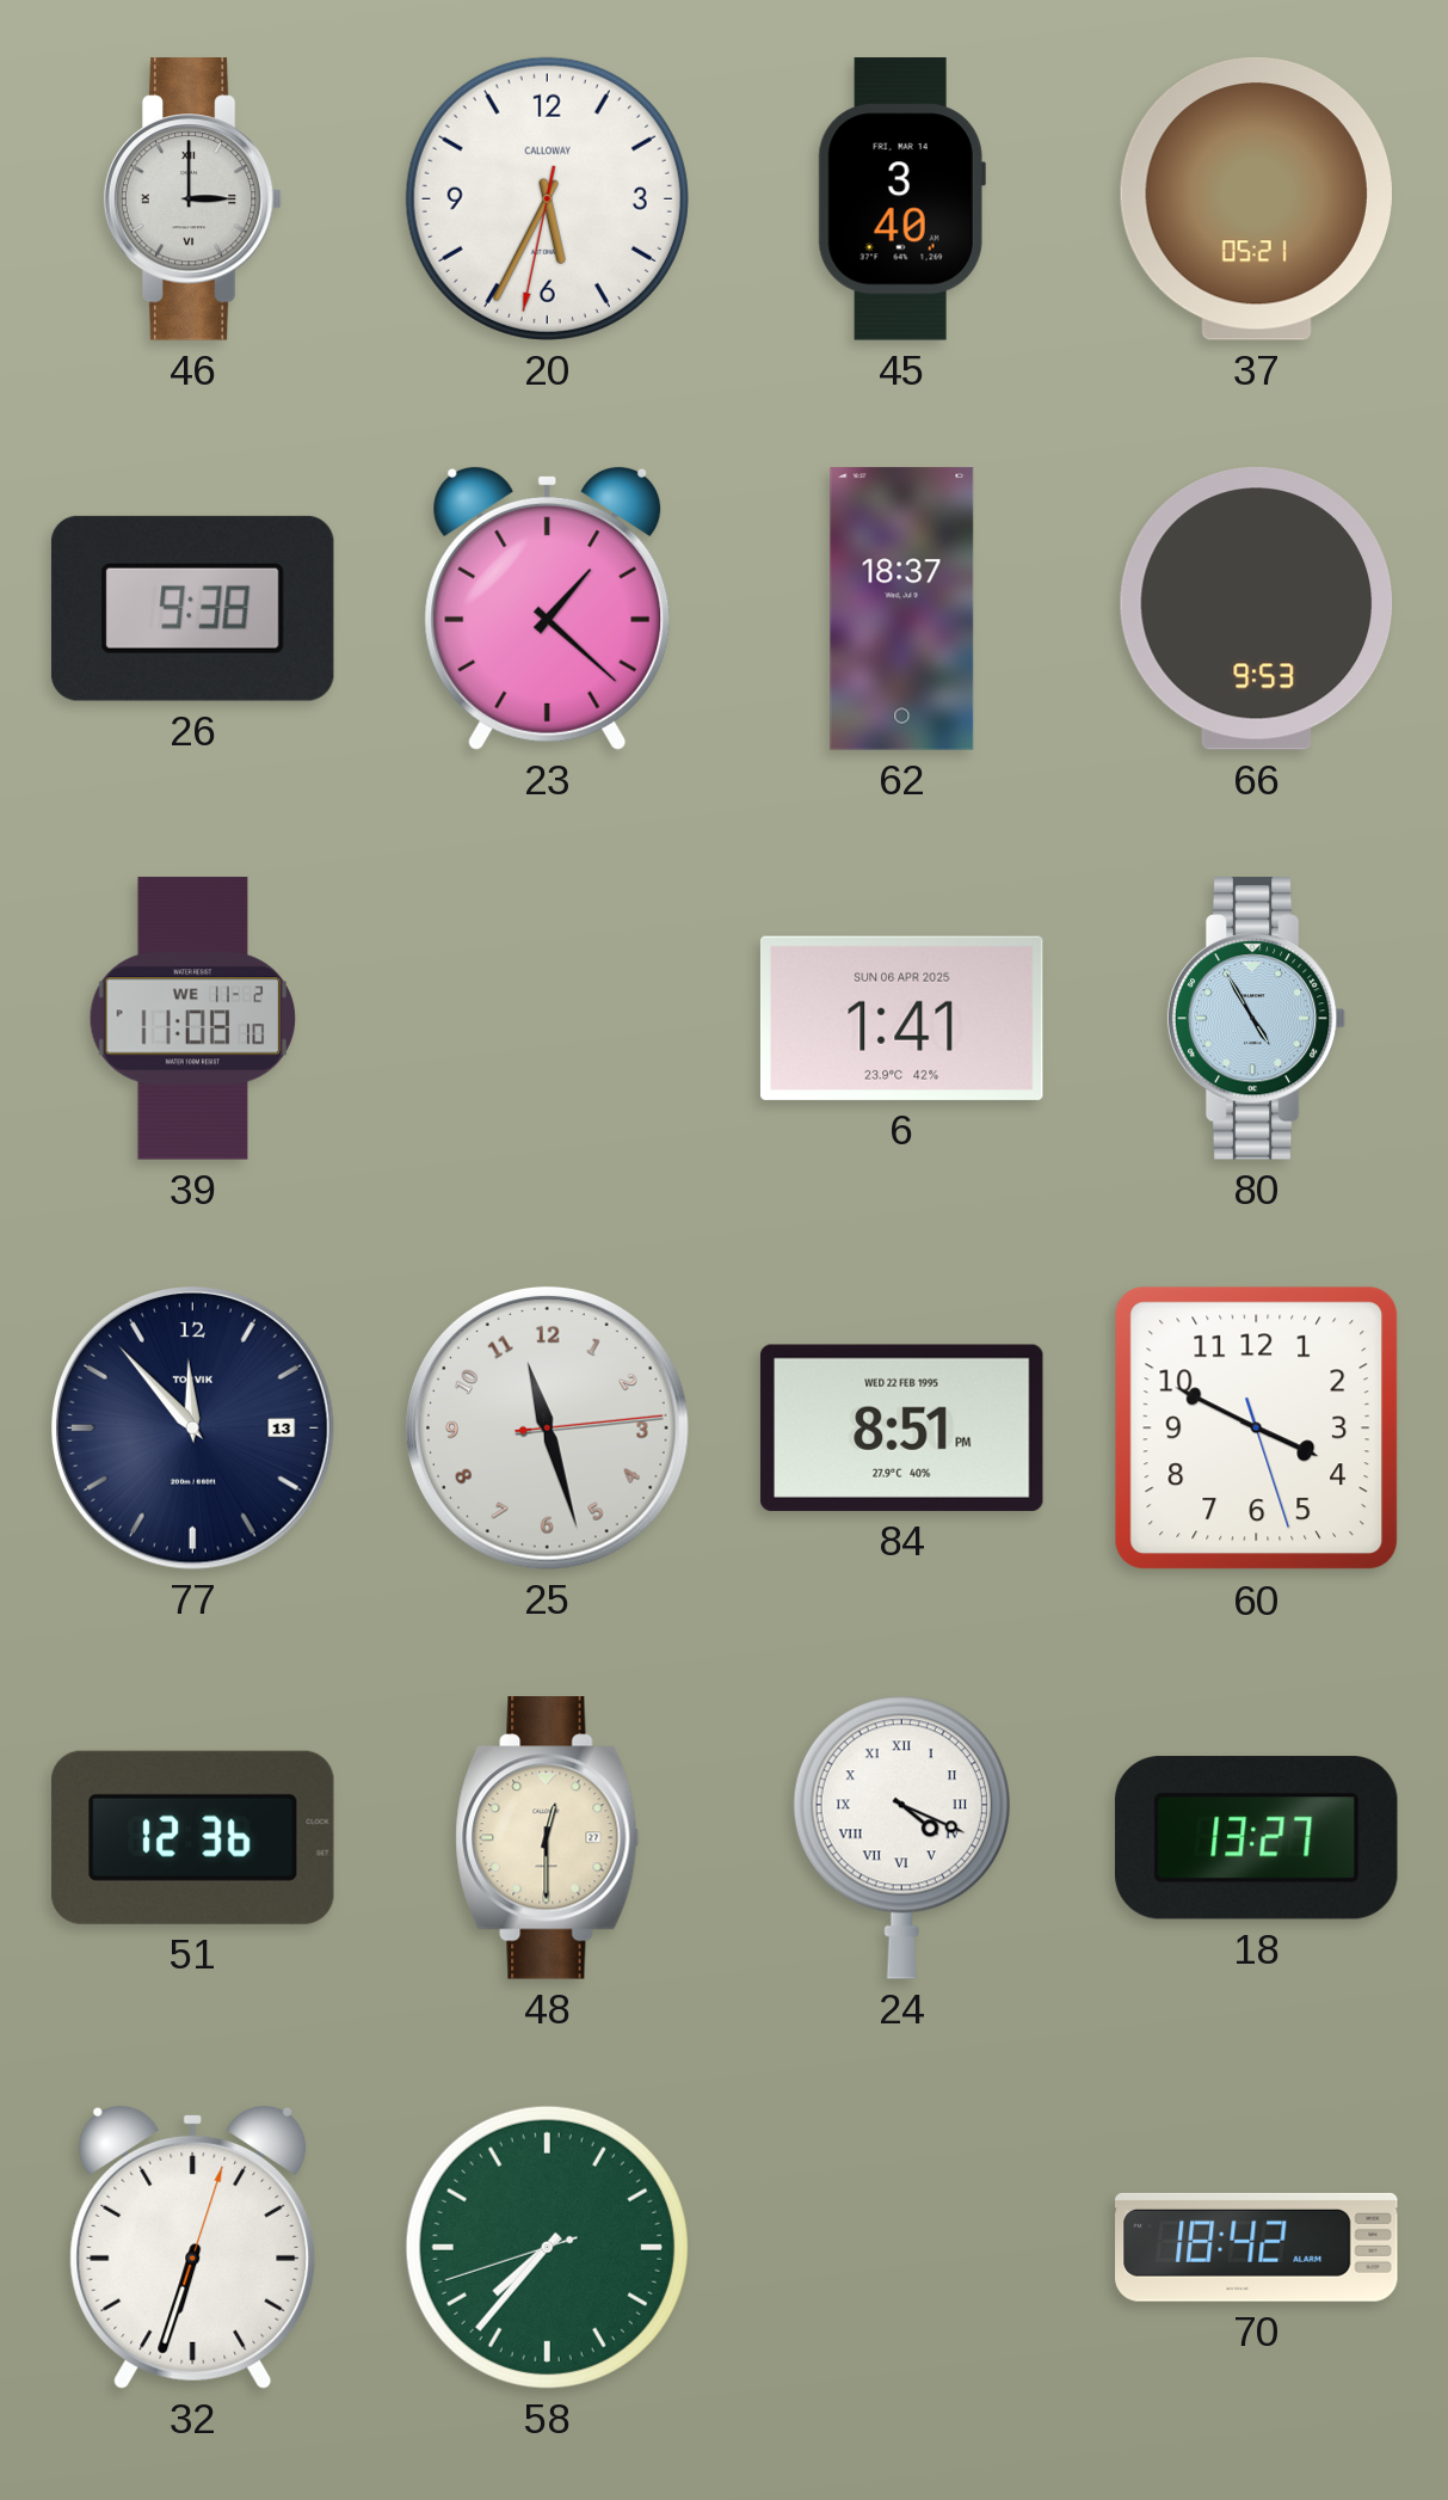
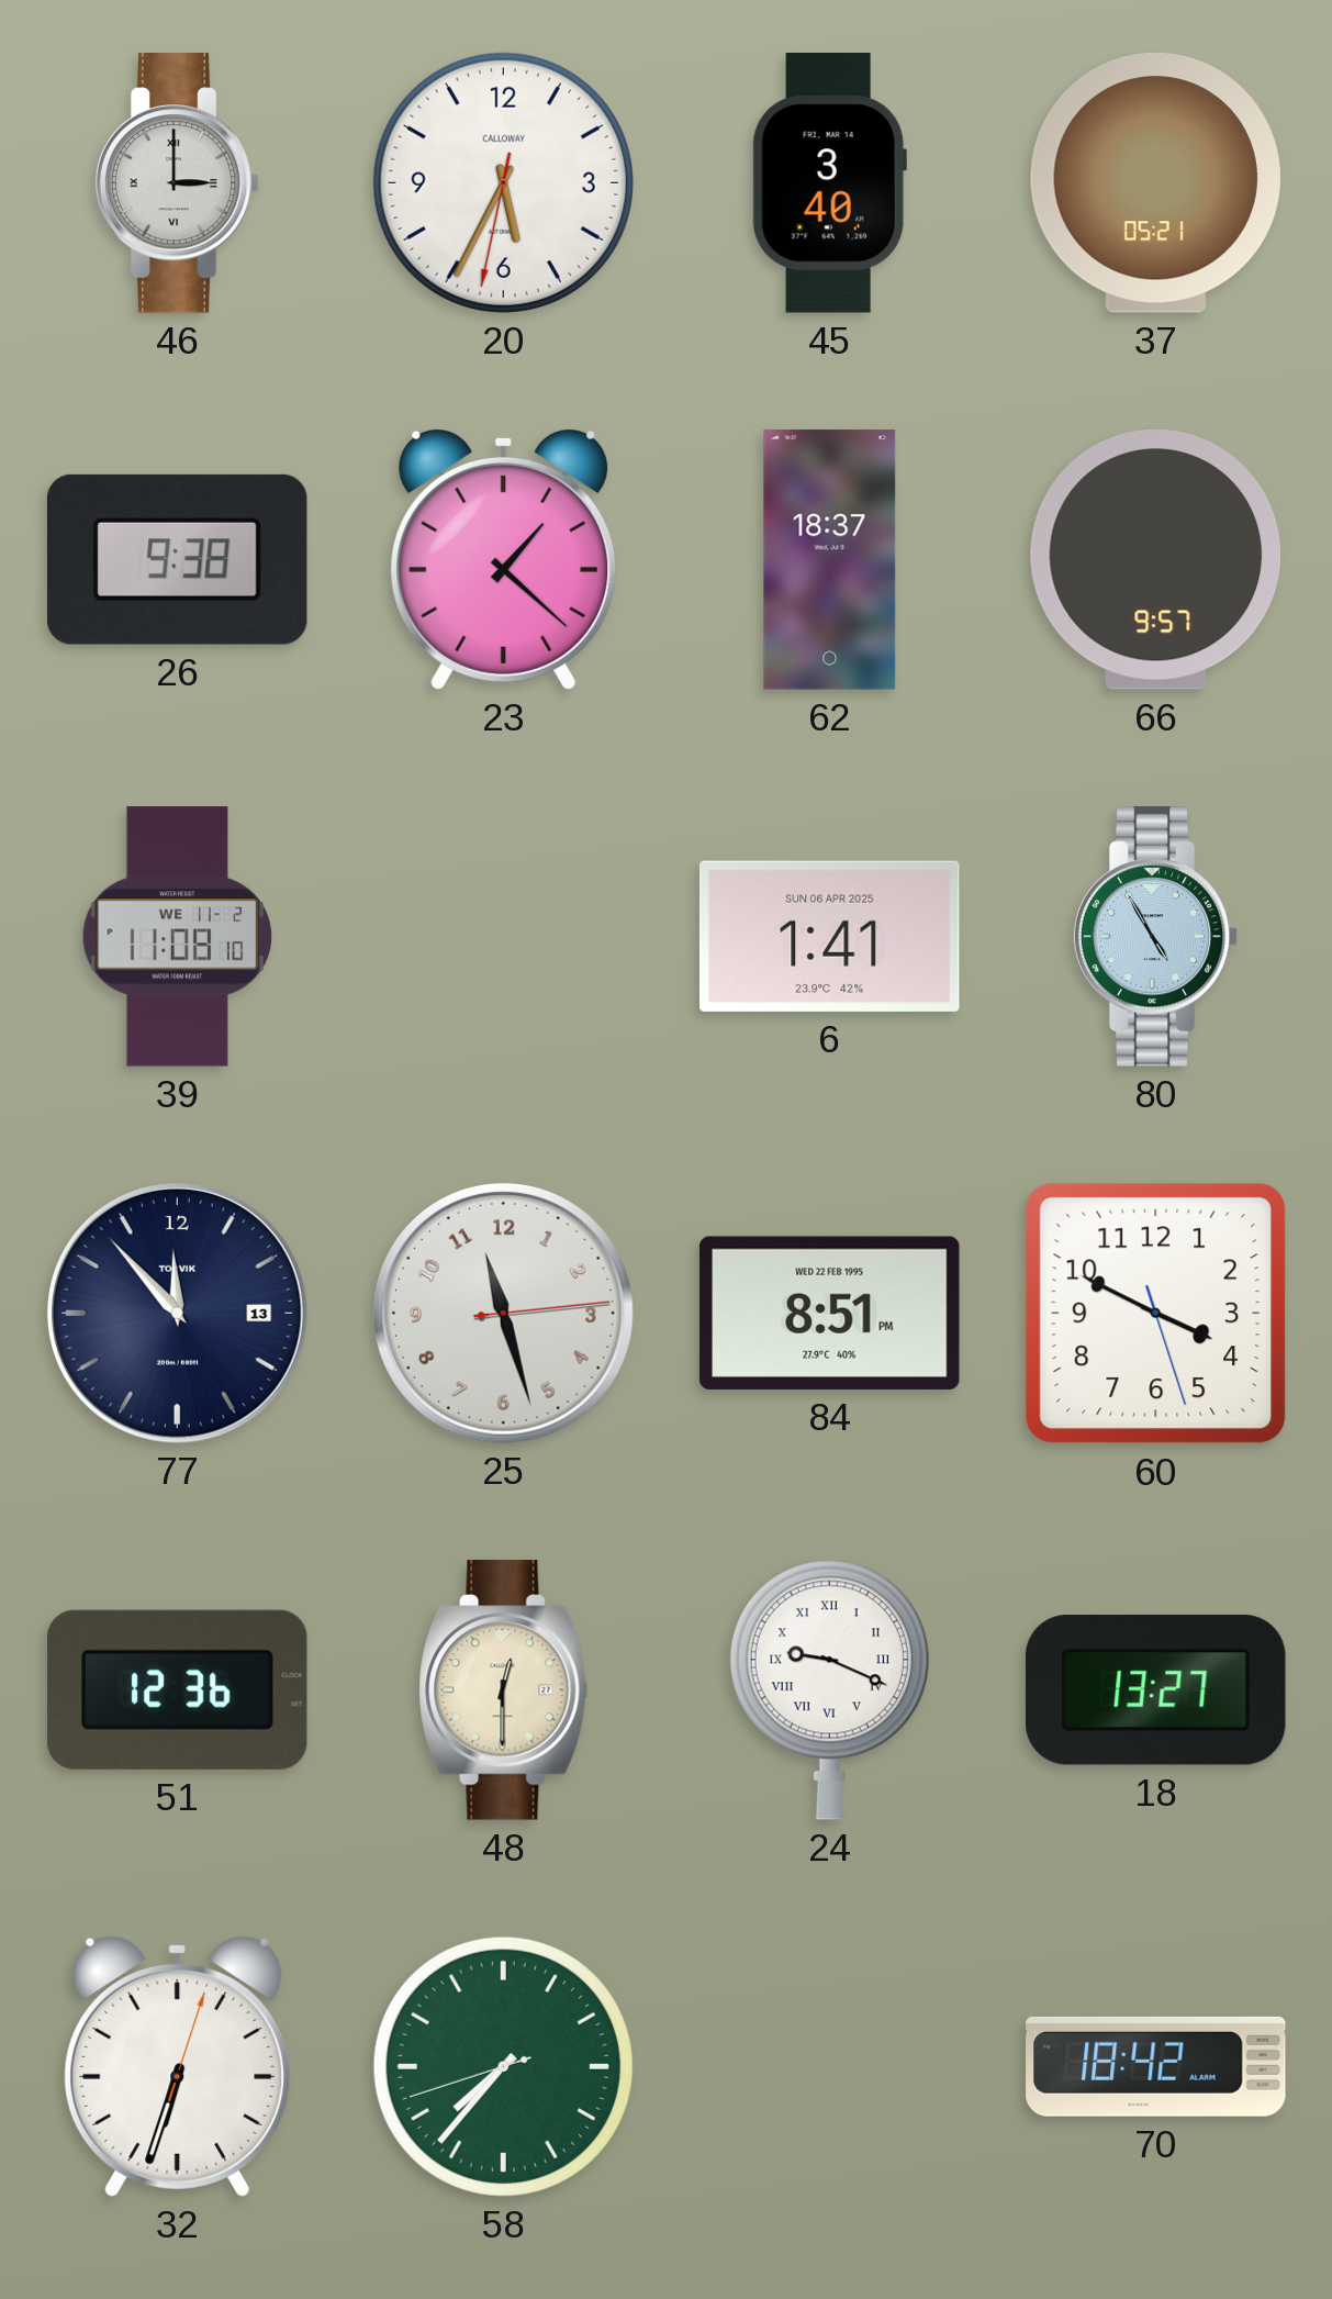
66: 9:53 -> 9:57 (1156, 559)
24: 4:19 -> 9:19 (829, 1689)
